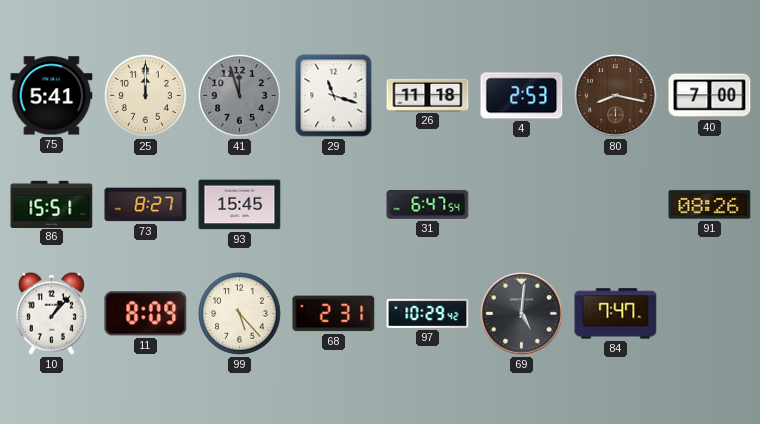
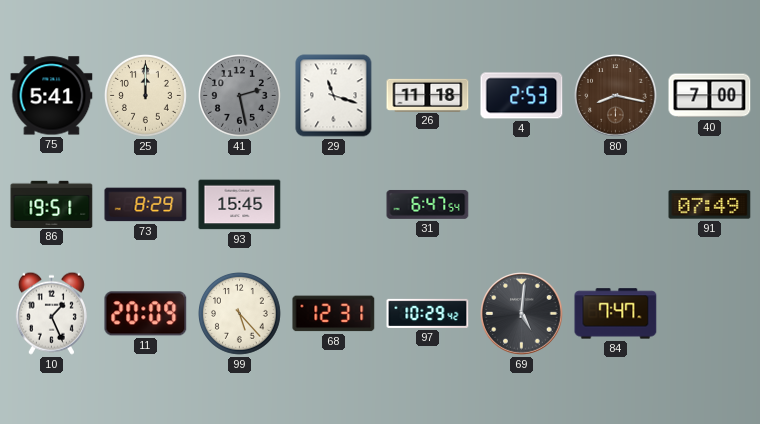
41: 11:57 -> 2:28 (240, 96)
86: 15:51 -> 19:51 (52, 204)
73: 8:27 -> 8:29 (146, 205)
91: 08:26 -> 07:49 (710, 205)
10: 1:07 -> 1:26 (51, 313)
11: 8:09 -> 20:09 (146, 314)
68: 2:31 -> 12:31 (334, 314)
